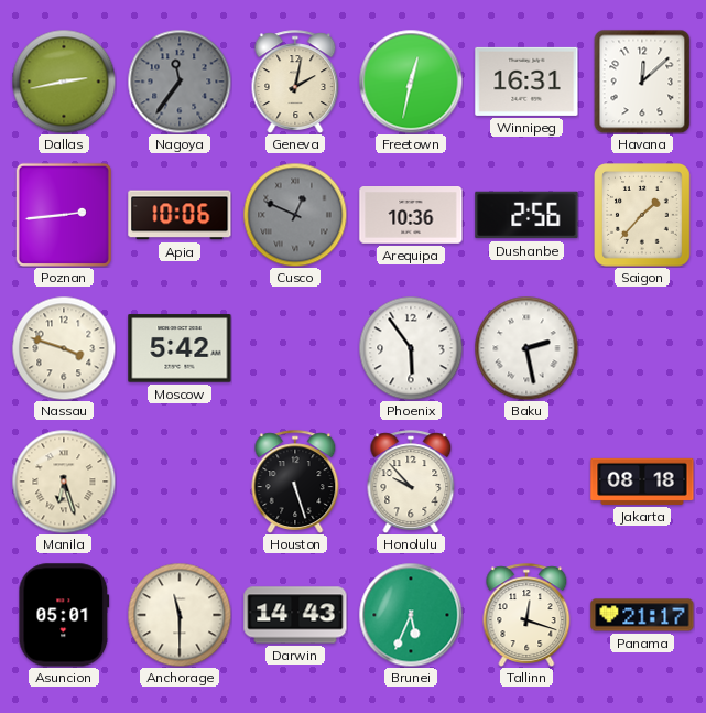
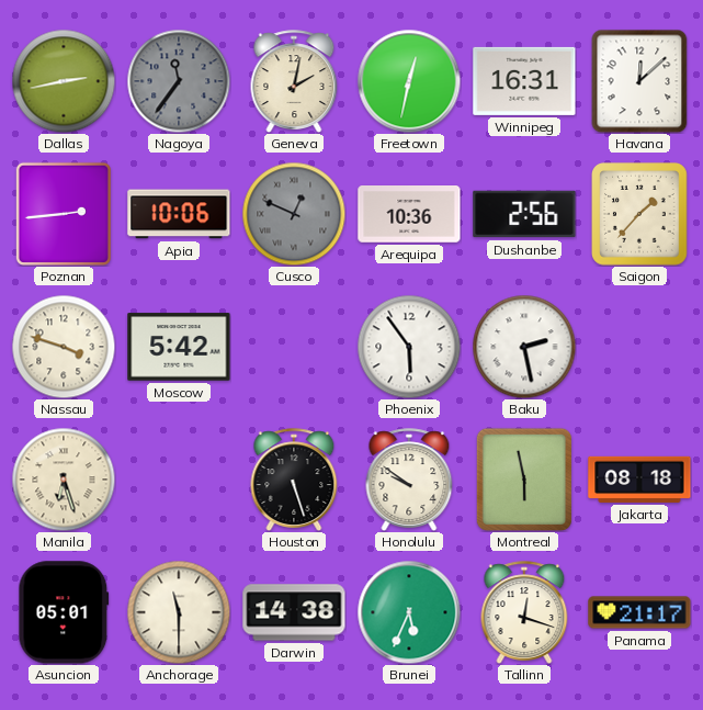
Honolulu: 9:53 -> 9:51 (409, 480)
Montreal: none -> 5:58 (524, 478)
Darwin: 14:43 -> 14:38 (294, 612)
